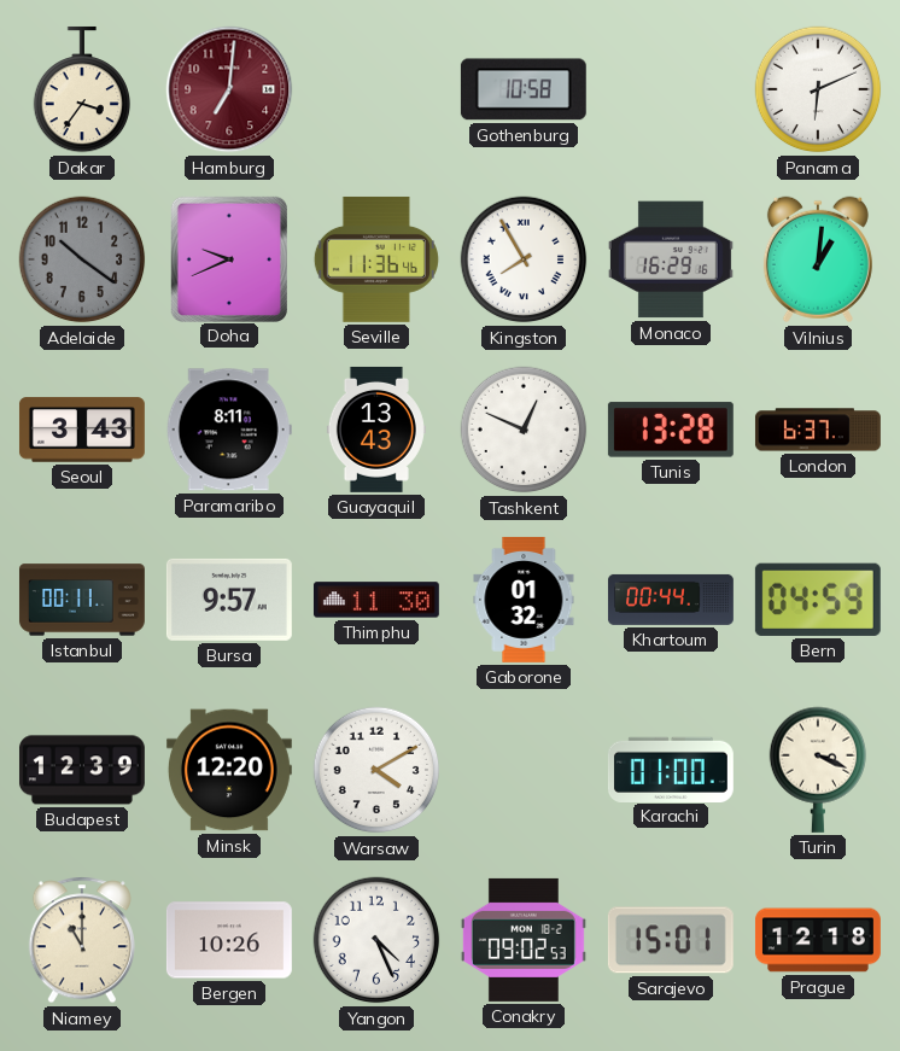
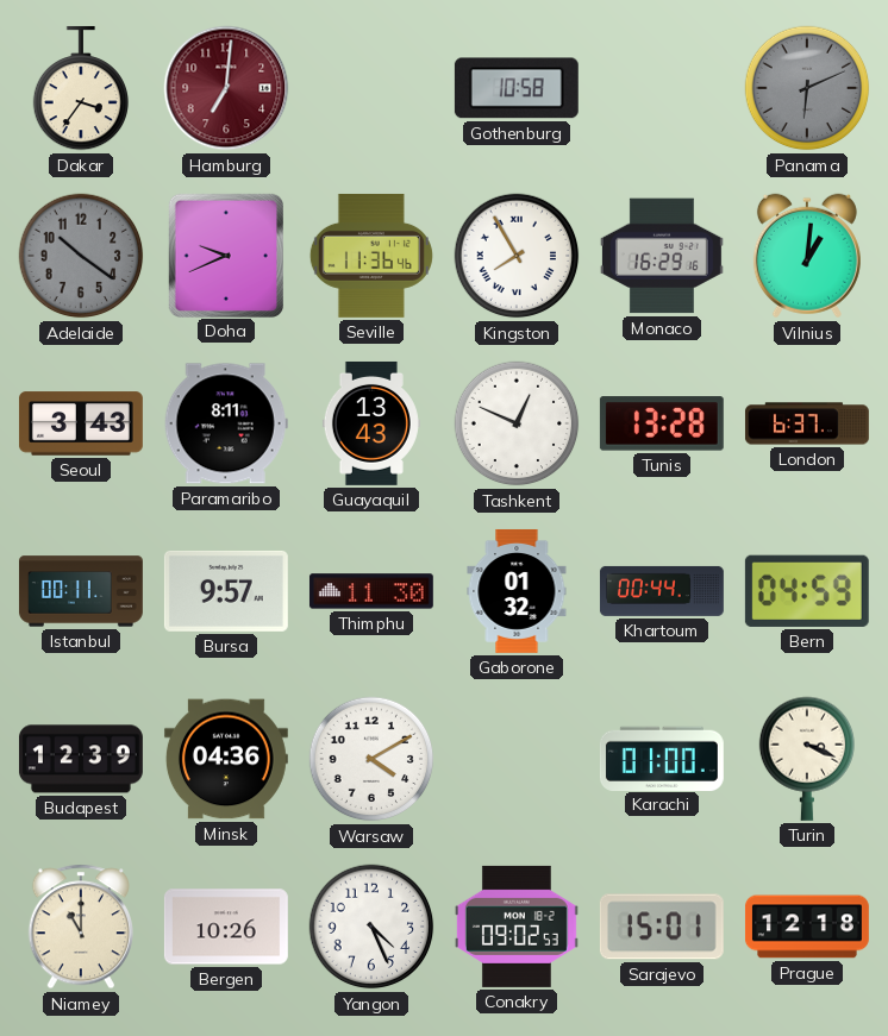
Panama dial: white -> grey (807, 88)
Minsk: 12:20 -> 04:36 (226, 759)
